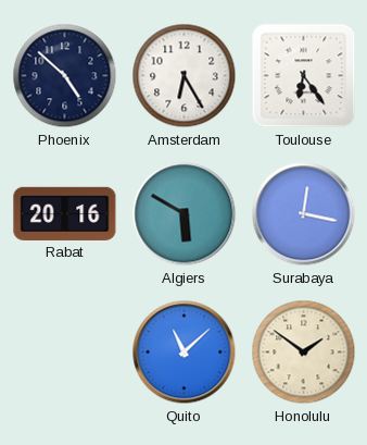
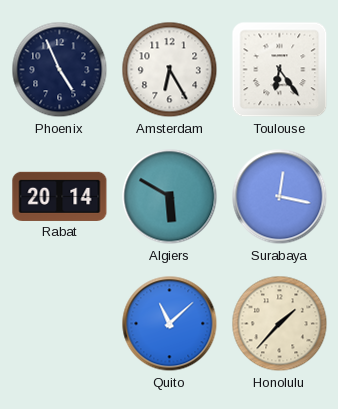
Phoenix: 4:52 -> 4:56 (60, 70)
Rabat: 20:16 -> 20:14 (60, 196)
Honolulu: 1:51 -> 1:37 (280, 324)
